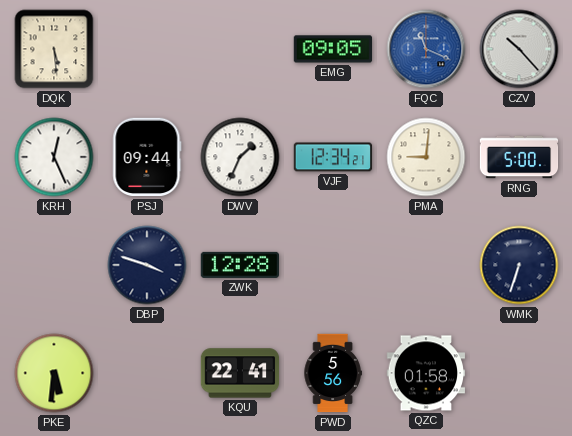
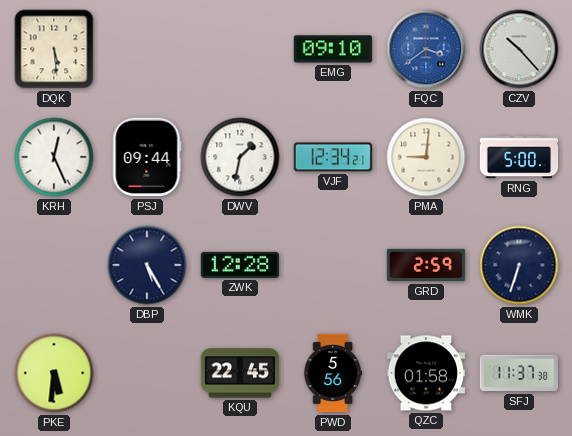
EMG: 09:05 -> 09:10 (333, 49)
FQC: 11:19 -> 3:39 (426, 49)
DWV: 1:34 -> 1:32 (240, 157)
DBP: 3:48 -> 5:25 (147, 265)
GRD: none -> 2:59 (426, 265)
KQU: 22:41 -> 22:45 (240, 373)
SFJ: none -> 11:37 (519, 373)
